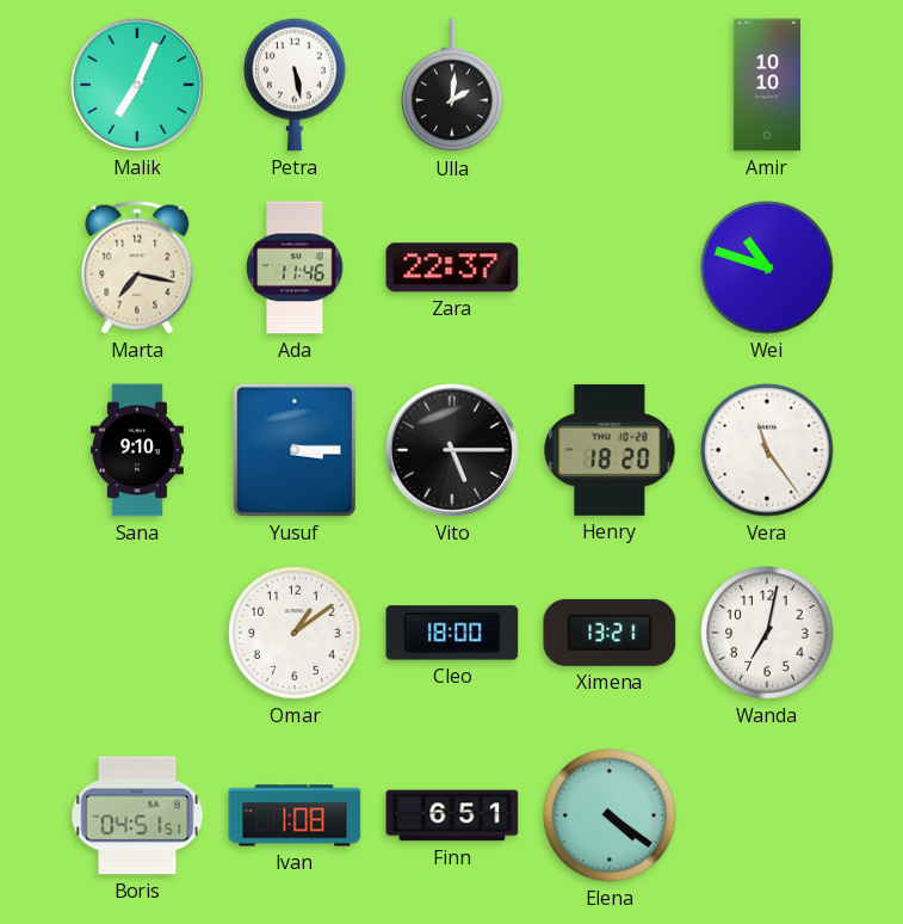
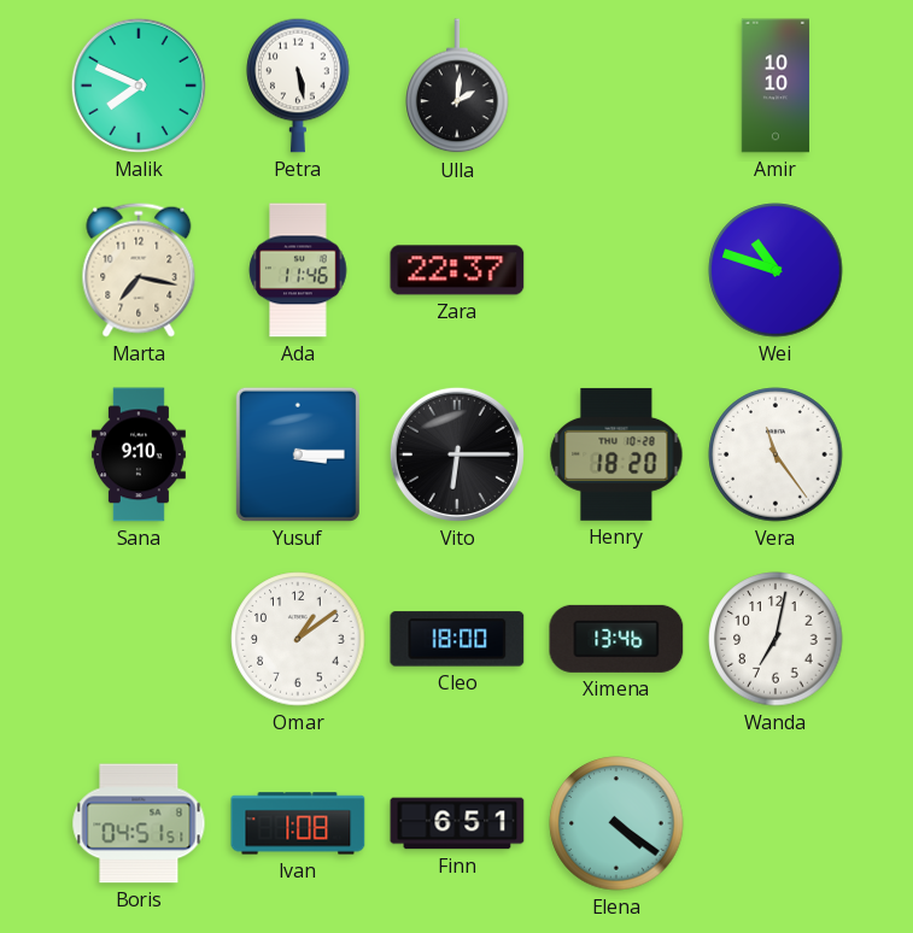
Malik: 7:04 -> 7:49 (139, 86)
Vito: 5:15 -> 6:15 (457, 454)
Ximena: 13:21 -> 13:46 (616, 639)
